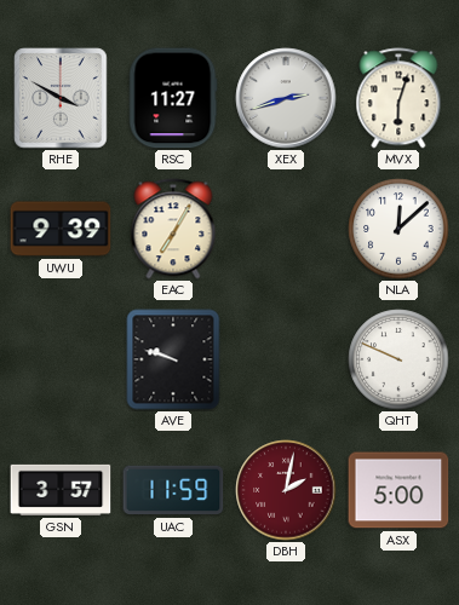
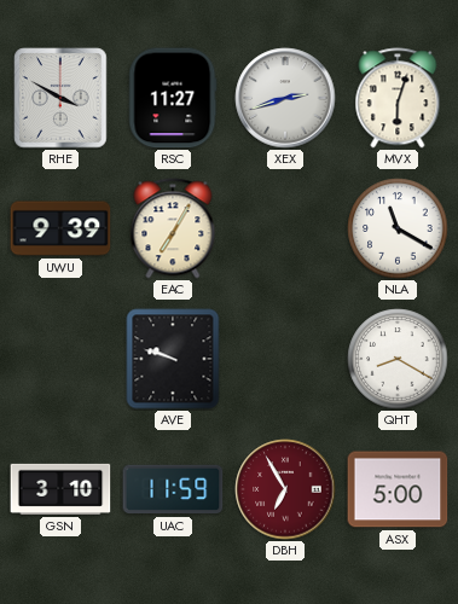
NLA: 12:08 -> 11:20 (398, 228)
QHT: 9:49 -> 8:20 (398, 359)
GSN: 3:57 -> 3:10 (60, 489)
DBH: 2:02 -> 6:55 (285, 489)
